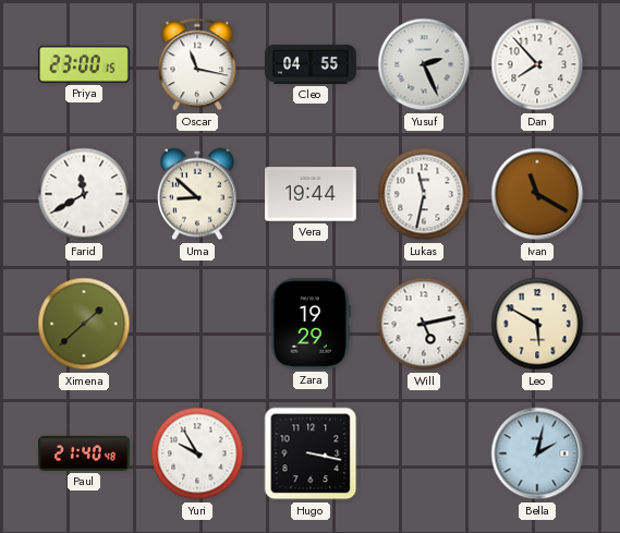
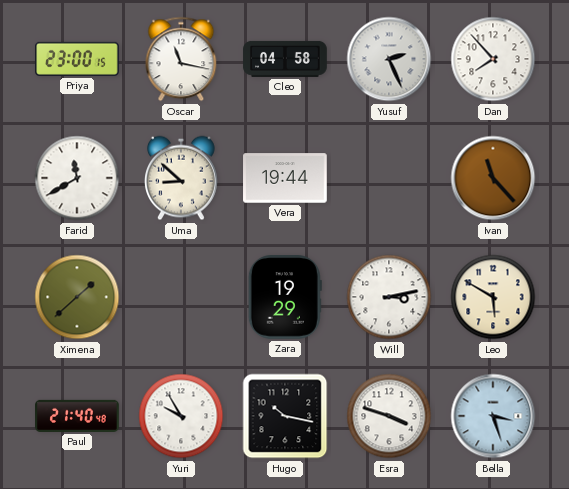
Cleo: 04:55 -> 04:58 (285, 59)
Lukas: 11:32 -> none (424, 194)
Ivan: 11:20 -> 11:23 (493, 178)
Will: 5:13 -> 3:13 (389, 297)
Hugo: 3:17 -> 10:17 (285, 416)
Esra: none -> 3:48 (389, 416)
Bella: 2:02 -> 3:27 (493, 416)
